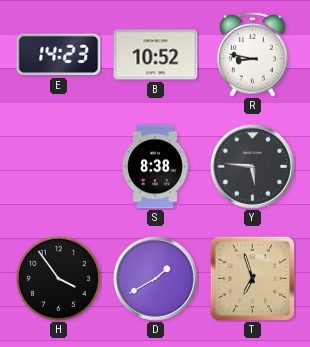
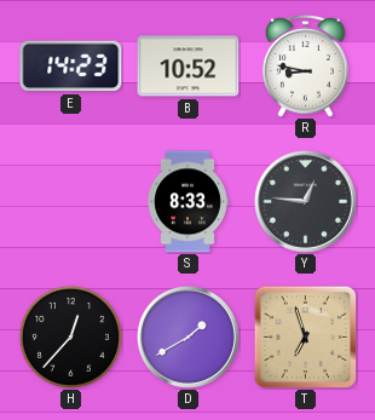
S: 8:38 -> 8:33 (187, 202)
Y: 5:46 -> 12:46 (306, 202)
H: 3:54 -> 12:37 (70, 336)
